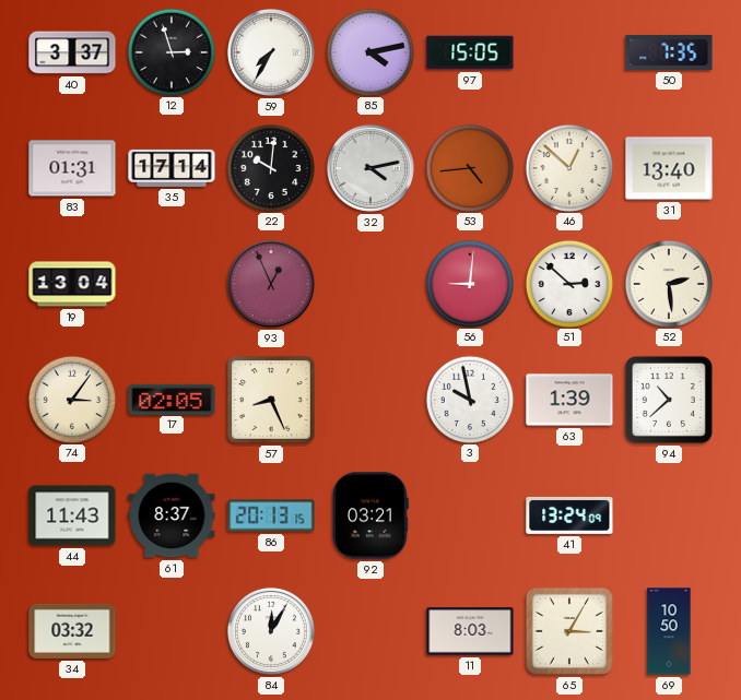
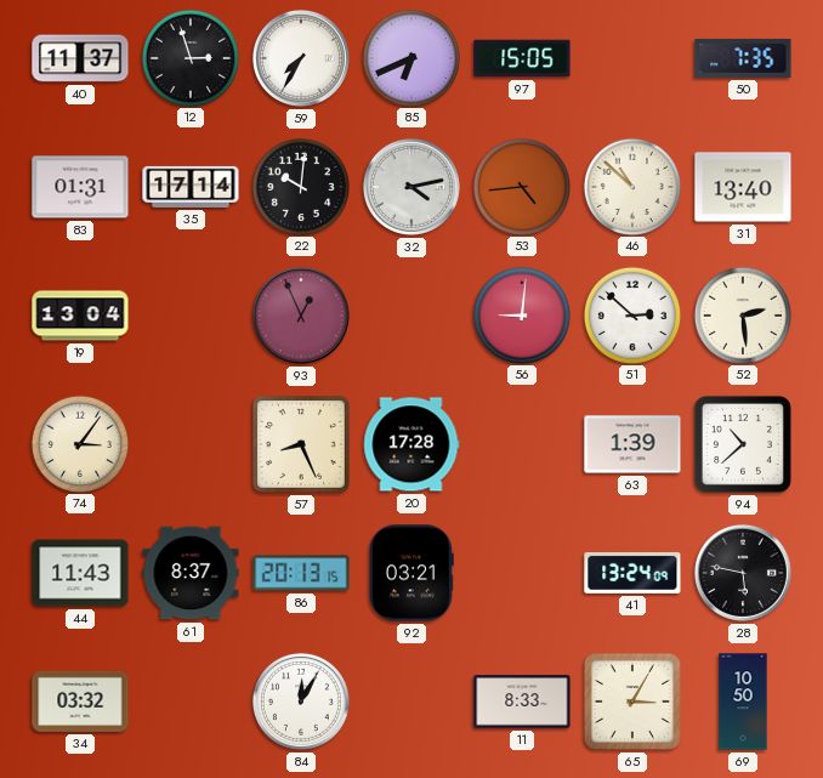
40: 3:37 -> 11:37 (80, 58)
85: 4:13 -> 6:41 (410, 57)
46: 12:52 -> 10:52 (631, 186)
17: 02:05 -> none (172, 399)
20: none -> 17:28 (411, 444)
3: 9:58 -> none (469, 399)
28: none -> 5:47 (743, 573)
11: 8:03 -> 8:33 (522, 702)
